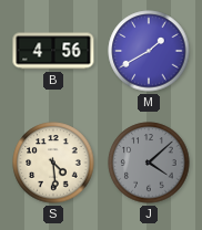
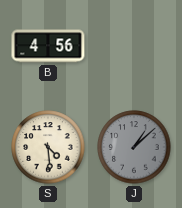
M: 1:40 -> none (149, 51)
J: 4:08 -> 1:08 (134, 147)
